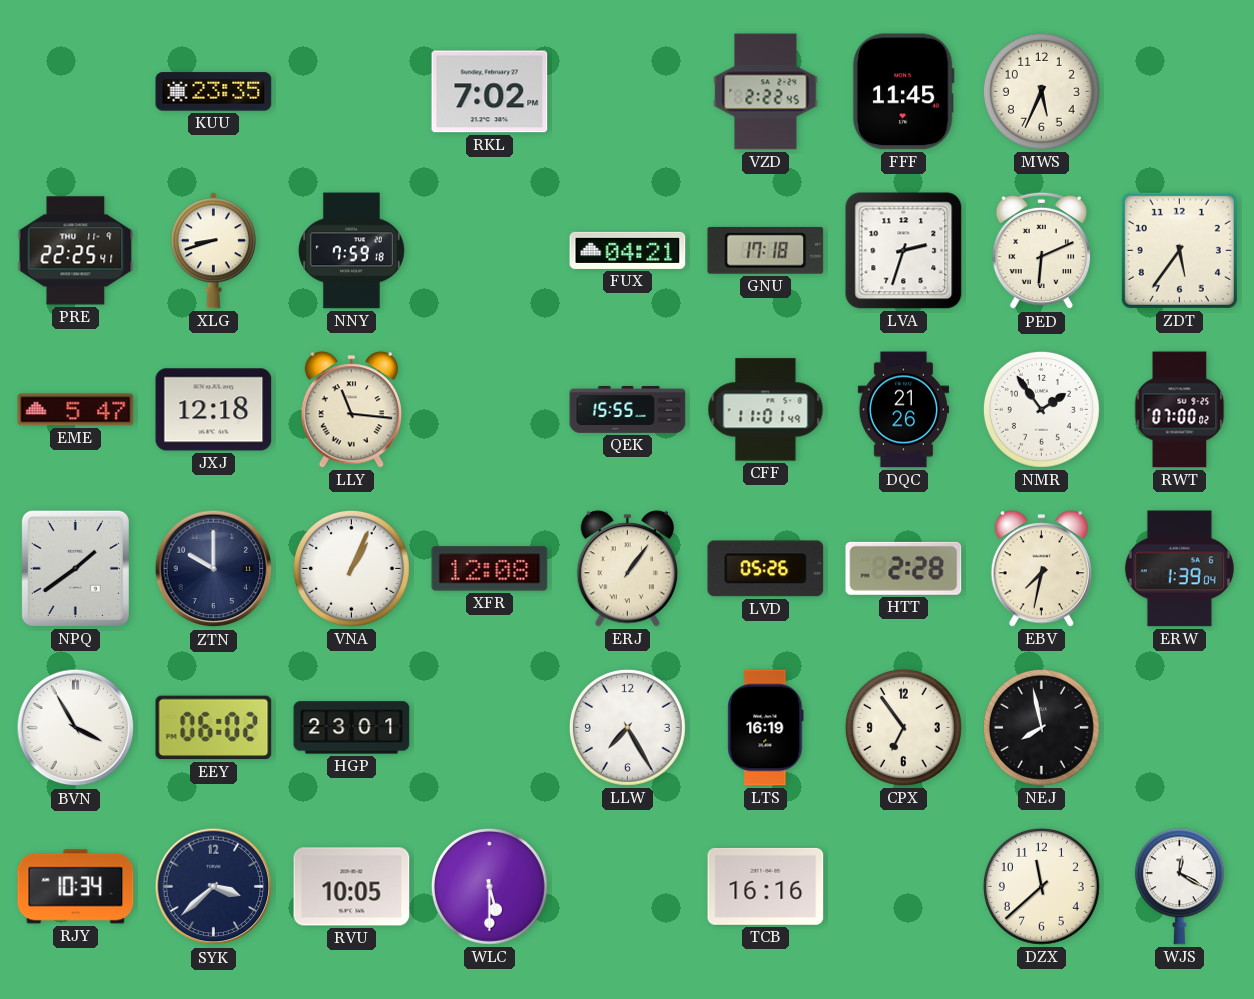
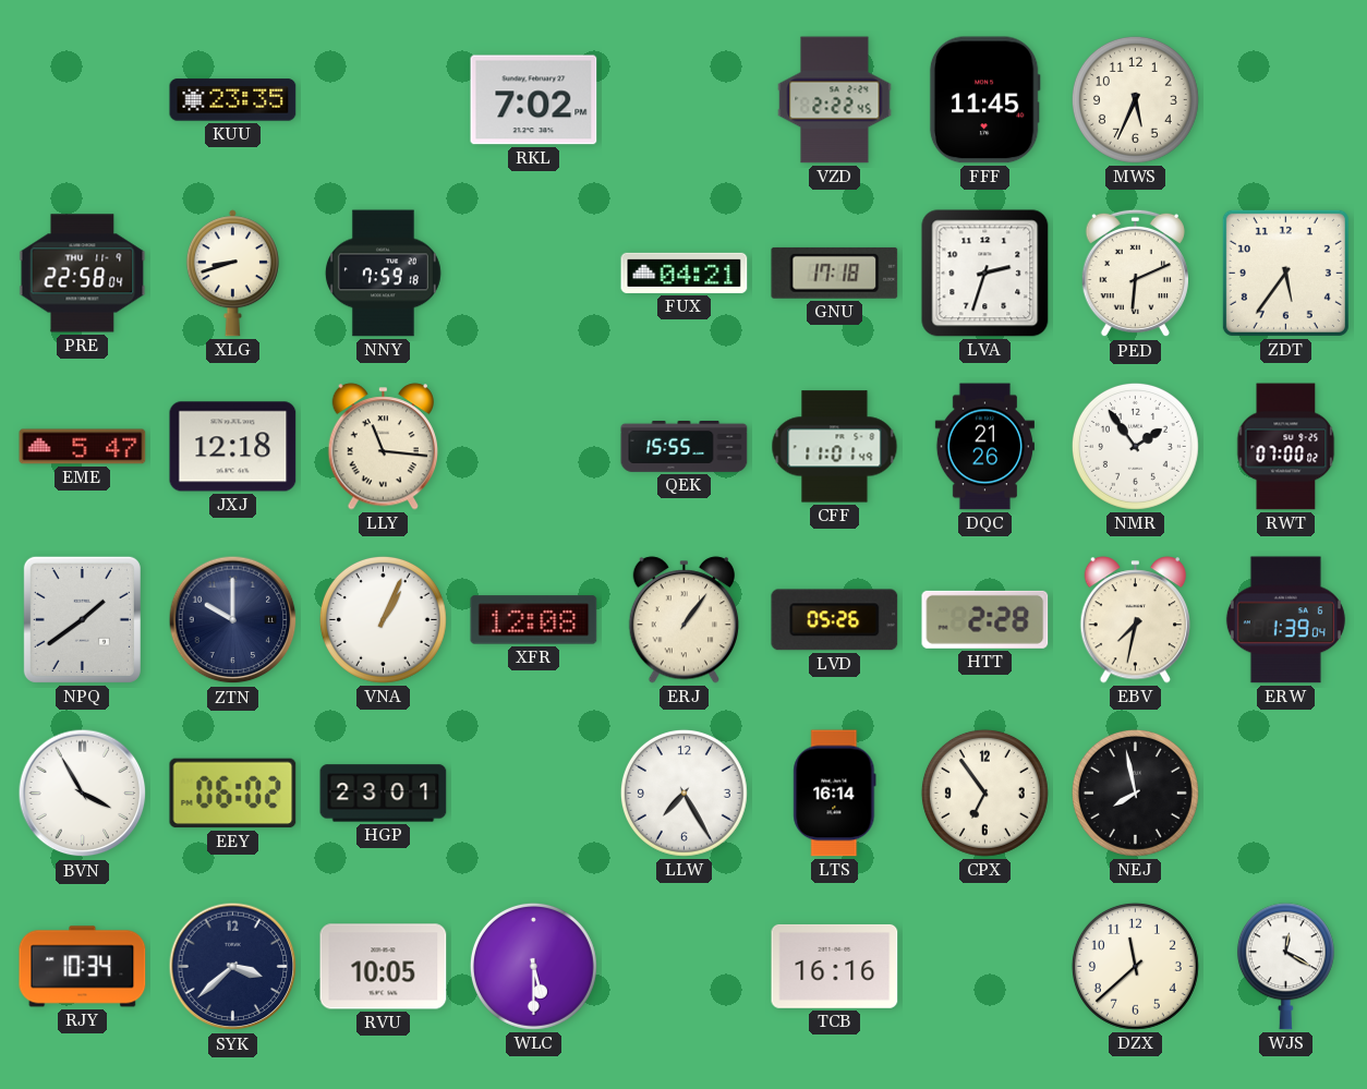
PRE: 22:25 -> 22:58 (83, 274)
LTS: 16:19 -> 16:14 (835, 794)
